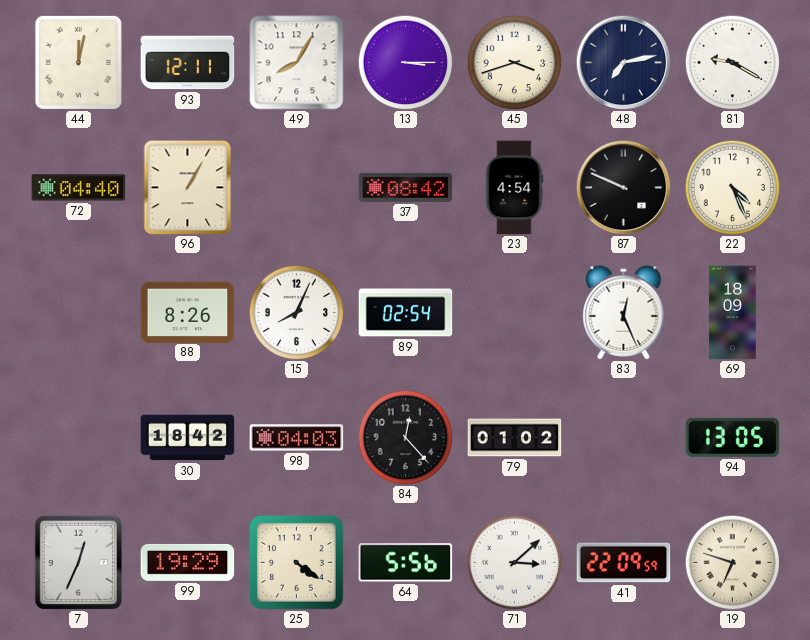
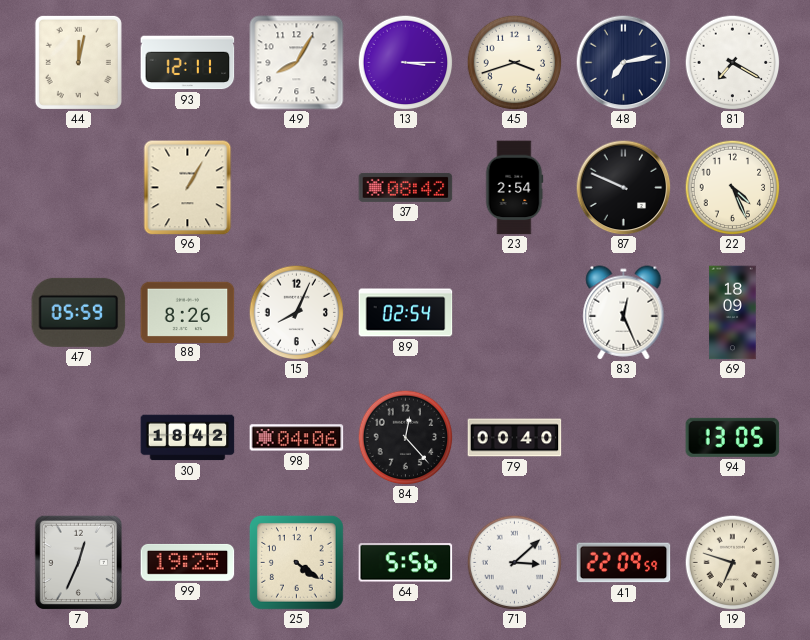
81: 9:20 -> 7:20 (732, 62)
72: 04:40 -> none (79, 188)
23: 4:54 -> 2:54 (514, 188)
47: none -> 05:59 (79, 312)
98: 04:03 -> 04:06 (297, 438)
79: 01:02 -> 00:40 (515, 438)
99: 19:29 -> 19:25 (188, 562)
